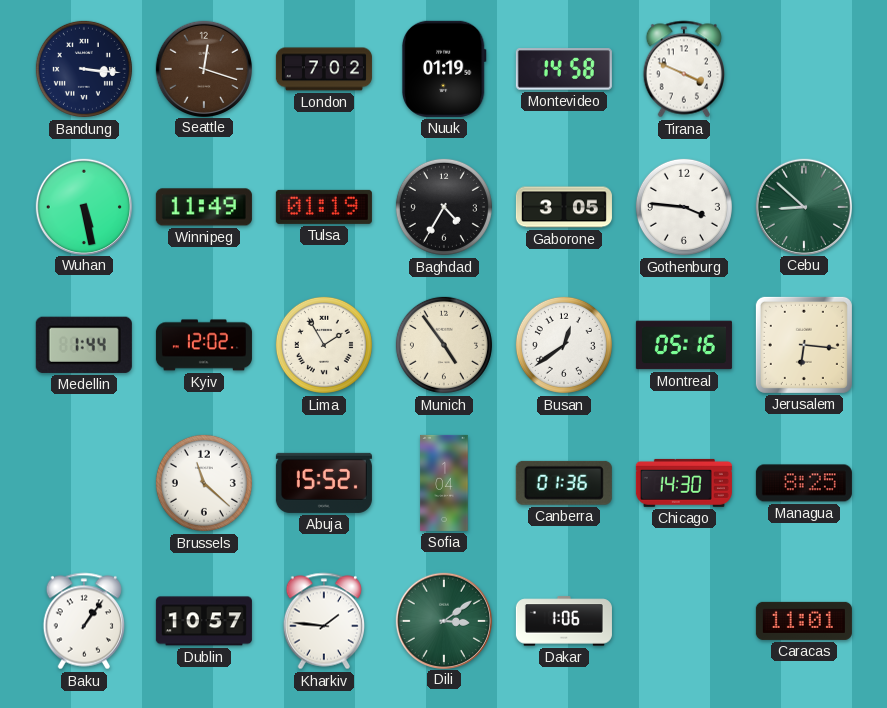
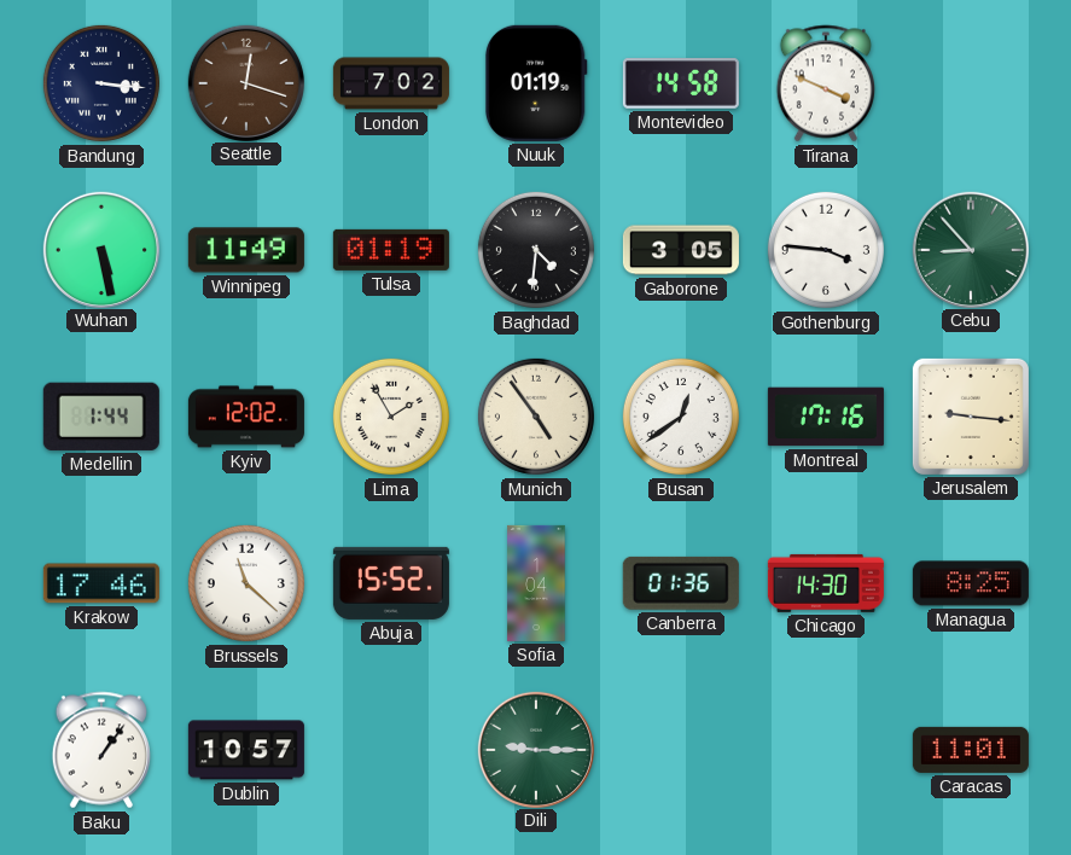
Baghdad: 4:35 -> 4:31 (536, 250)
Cebu: 8:52 -> 8:53 (970, 249)
Montreal: 05:16 -> 17:16 (826, 417)
Jerusalem: 6:16 -> 9:16 (971, 417)
Krakow: none -> 17:46 (101, 583)
Kharkiv: 1:46 -> none (323, 621)
Dili: 3:09 -> 9:15 (535, 749)
Dakar: 1:06 -> none (564, 621)
